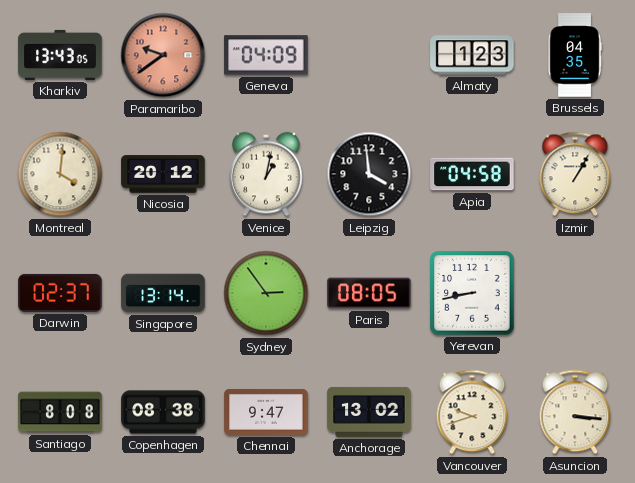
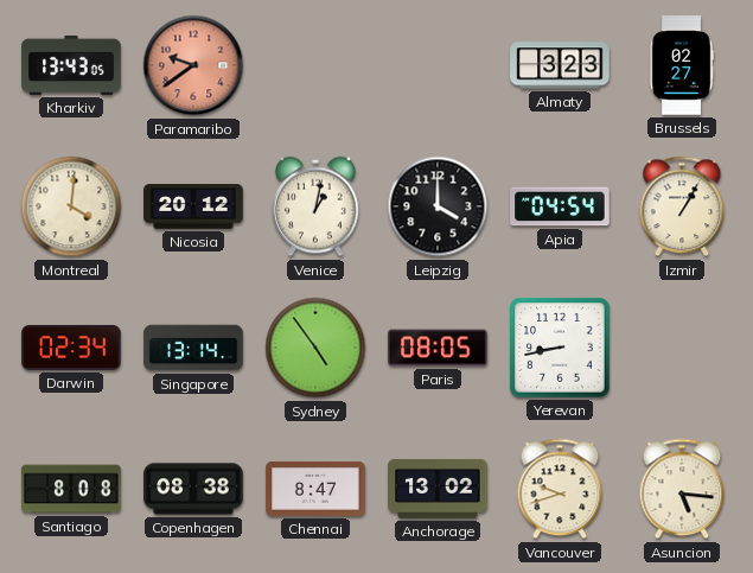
Geneva: 04:09 -> none (266, 55)
Almaty: 1:23 -> 3:23 (560, 65)
Brussels: 04:35 -> 02:27 (682, 65)
Leipzig: 3:59 -> 4:00 (438, 206)
Apia: 04:58 -> 04:54 (560, 206)
Darwin: 02:37 -> 02:34 (71, 348)
Sydney: 2:54 -> 4:54 (315, 348)
Chennai: 9:47 -> 8:47 (315, 489)
Asuncion: 3:16 -> 5:16 (682, 489)
